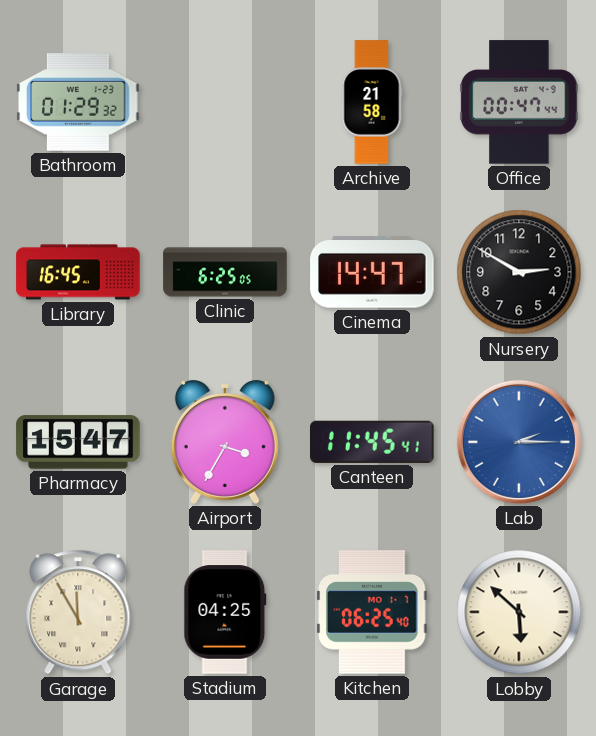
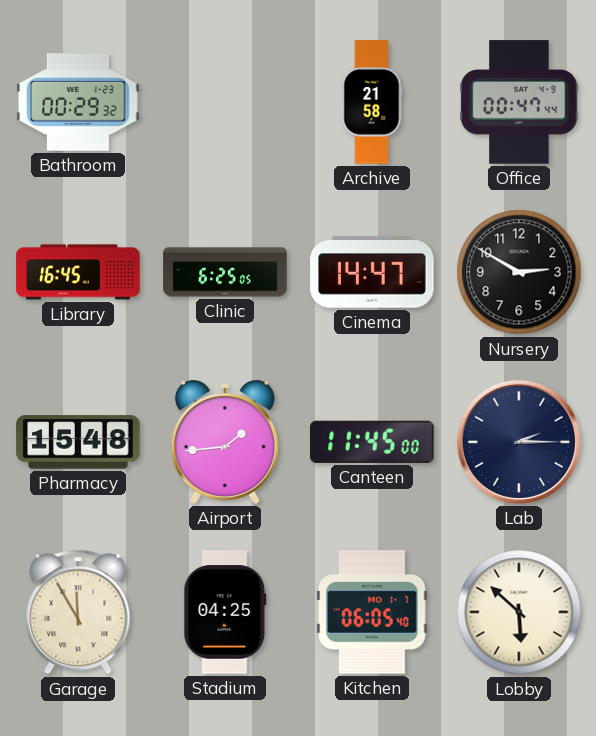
Bathroom: 01:29 -> 00:29 (78, 102)
Pharmacy: 15:47 -> 15:48 (78, 442)
Airport: 3:35 -> 1:44 (225, 443)
Canteen: 11:45:41 -> 11:45:00 (372, 442)
Lab dial: blue -> navy (519, 442)
Kitchen: 06:25 -> 06:05 (372, 612)
